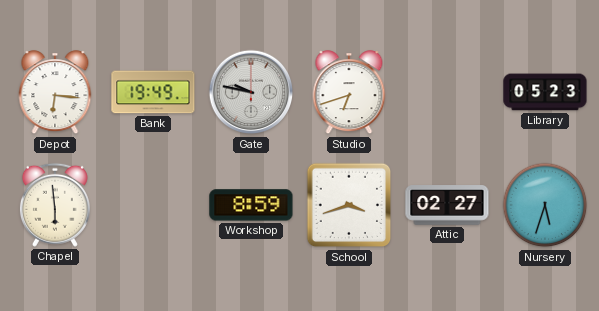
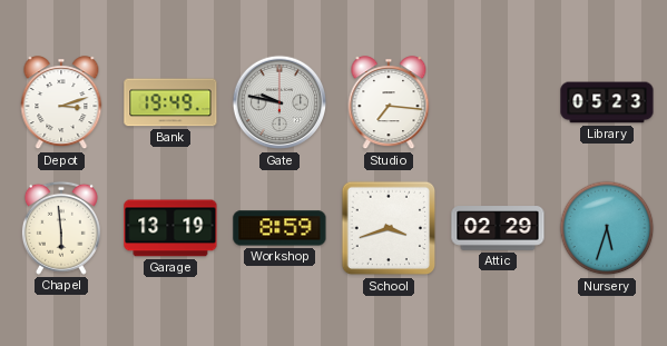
Depot: 6:16 -> 3:12 (61, 103)
Studio: 6:42 -> 7:16 (389, 103)
Garage: none -> 13:19 (170, 228)
Attic: 02:27 -> 02:29 (498, 228)
